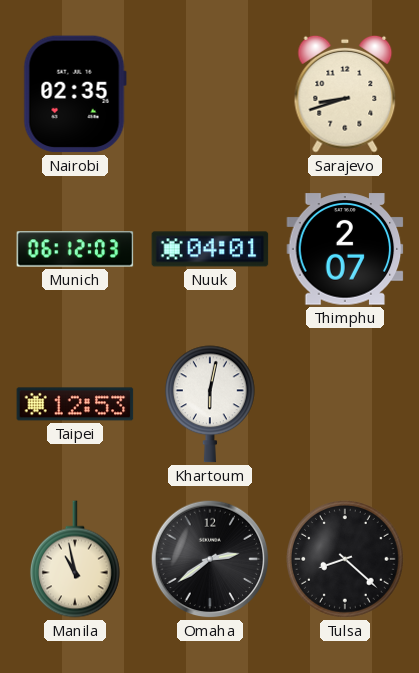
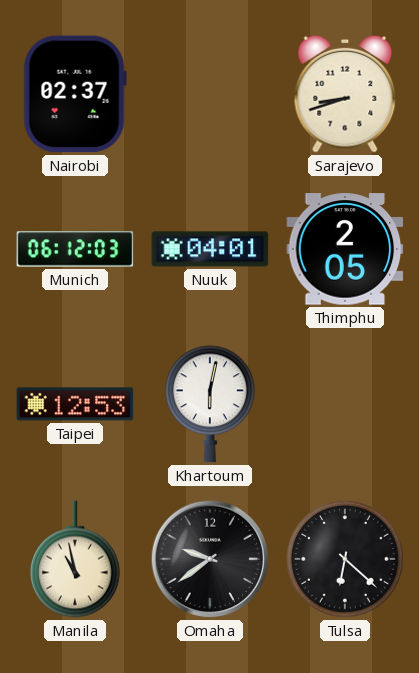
Nairobi: 02:35 -> 02:37 (75, 94)
Thimphu: 2:07 -> 2:05 (345, 249)
Omaha: 2:39 -> 9:39 (210, 559)
Tulsa: 8:22 -> 6:22 (346, 560)
